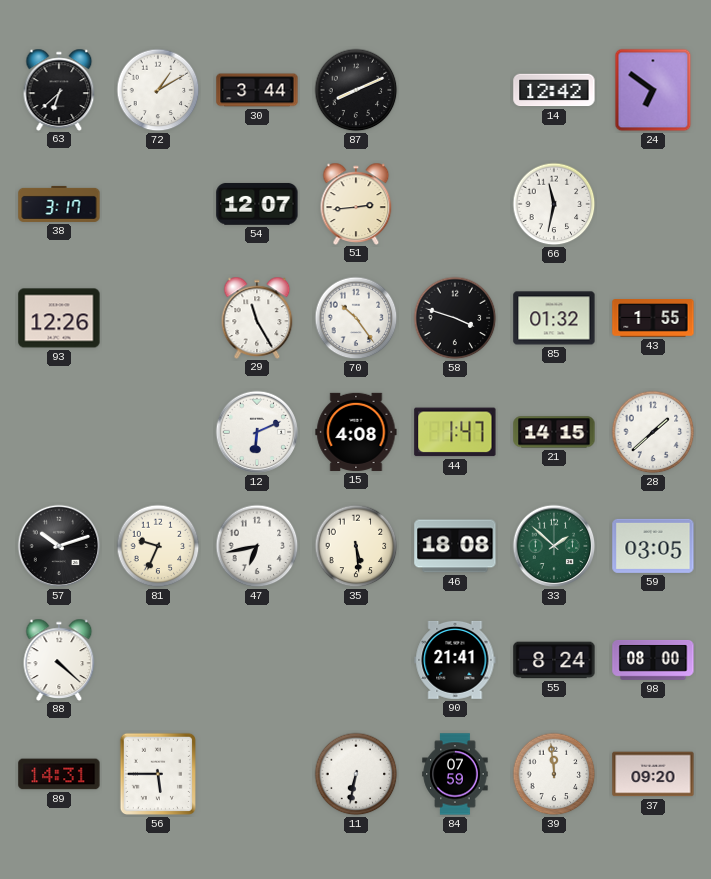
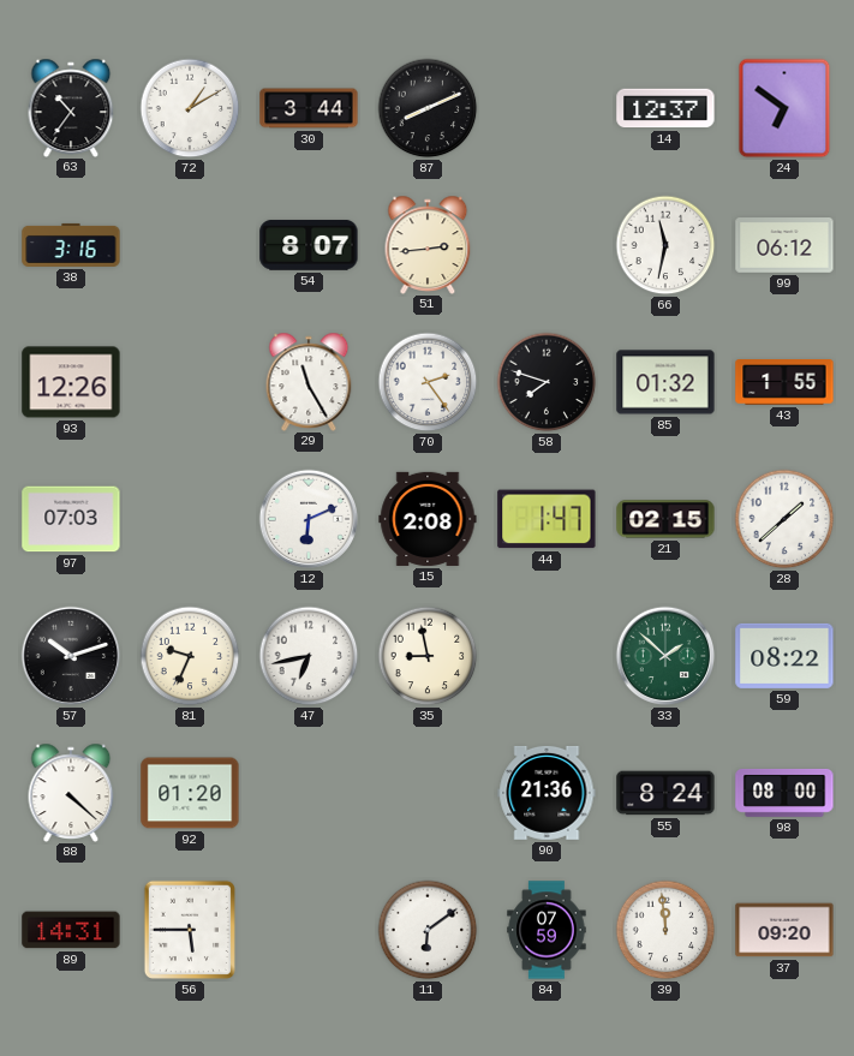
63: 6:38 -> 10:36 (71, 107)
14: 12:42 -> 12:37 (665, 108)
38: 3:17 -> 3:16 (71, 245)
54: 12:07 -> 8:07 (309, 245)
99: none -> 06:12 (784, 246)
70: 10:24 -> 2:24 (428, 382)
58: 3:48 -> 7:48 (547, 382)
97: none -> 07:03 (71, 519)
15: 4:08 -> 2:08 (428, 519)
21: 14:15 -> 02:15 (665, 519)
35: 5:29 -> 8:58 (428, 656)
46: 18:08 -> none (455, 546)
59: 03:05 -> 08:22 (784, 656)
92: none -> 01:20 (190, 793)
90: 21:41 -> 21:36 (547, 793)
11: 6:32 -> 6:09 (428, 930)
